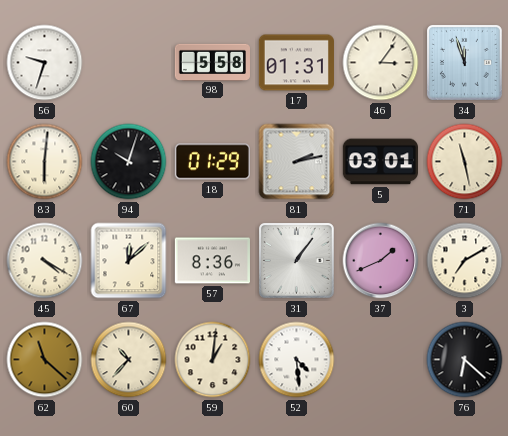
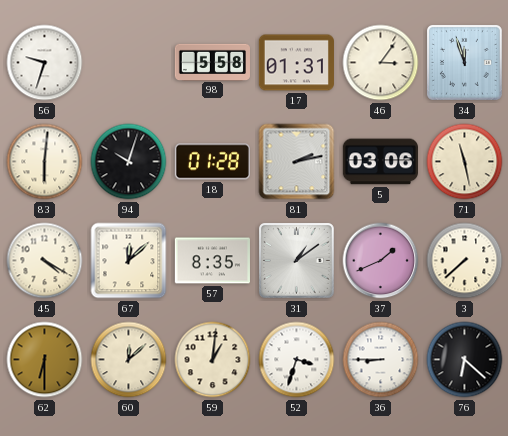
18: 01:29 -> 01:28 (212, 162)
5: 03:01 -> 03:06 (380, 162)
57: 8:36 -> 8:35 (212, 261)
31: 1:06 -> 1:09 (296, 260)
3: 7:10 -> 7:38 (465, 261)
62: 11:22 -> 6:30 (45, 360)
60: 10:37 -> 12:08 (129, 360)
52: 4:29 -> 3:33 (297, 360)
36: none -> 8:45 (381, 360)
